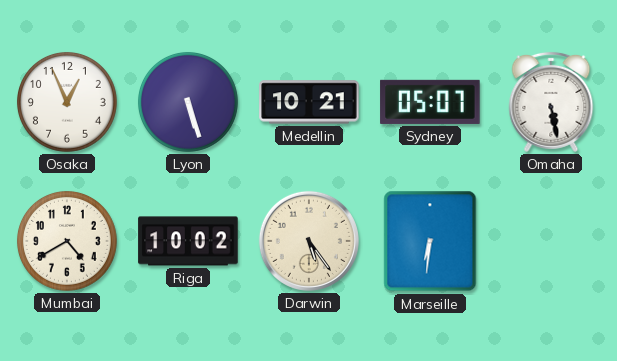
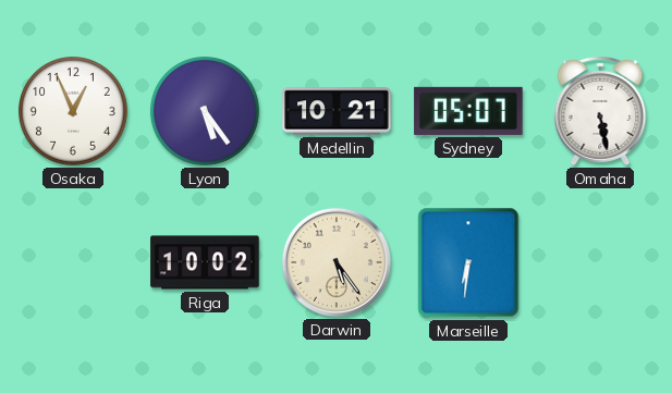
Lyon: 5:27 -> 5:24 (205, 111)
Mumbai: 4:40 -> none (67, 241)
